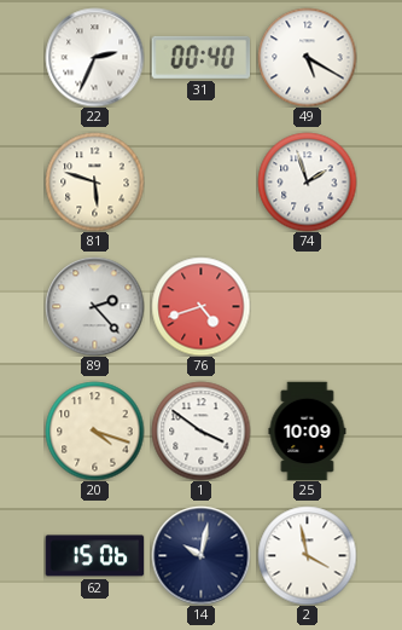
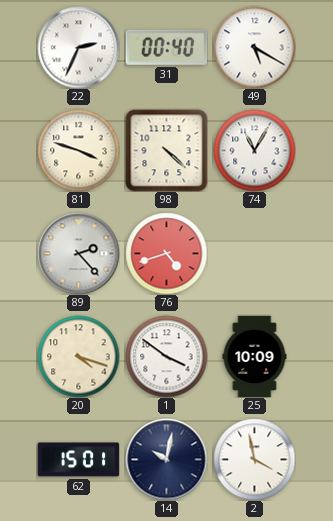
81: 5:48 -> 3:48 (78, 150)
98: none -> 4:22 (166, 150)
74: 1:57 -> 11:05 (254, 150)
62: 15:06 -> 15:01 (78, 460)
